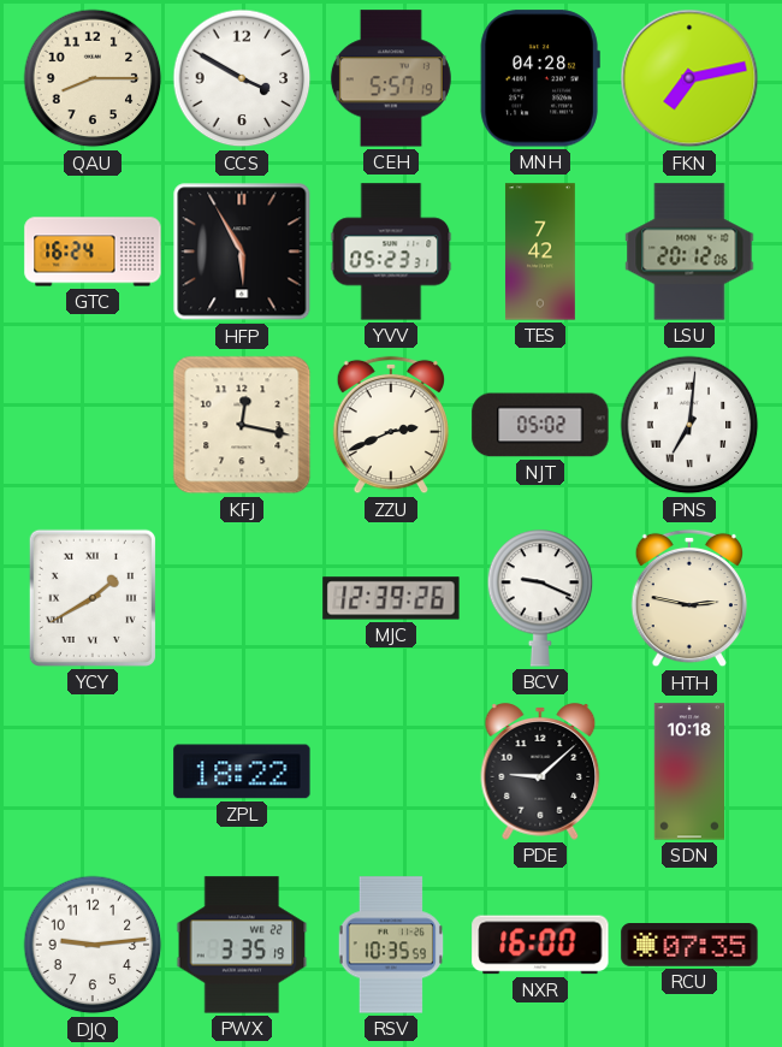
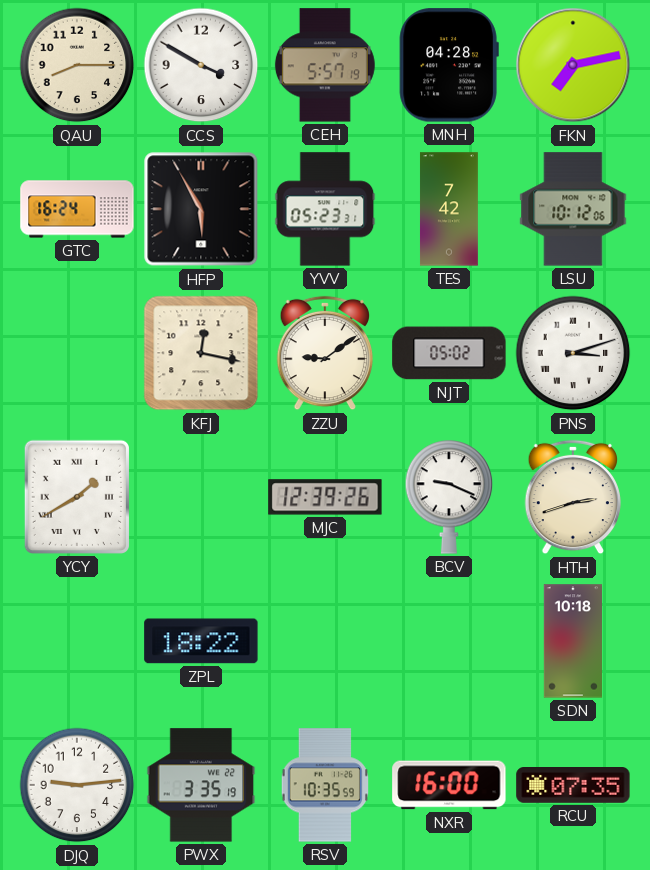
LSU: 20:12 -> 10:12 (573, 209)
ZZU: 2:41 -> 9:09 (325, 353)
PNS: 7:01 -> 3:12 (573, 353)
HTH: 2:47 -> 2:42 (573, 497)
PDE: 9:08 -> none (540, 771)
